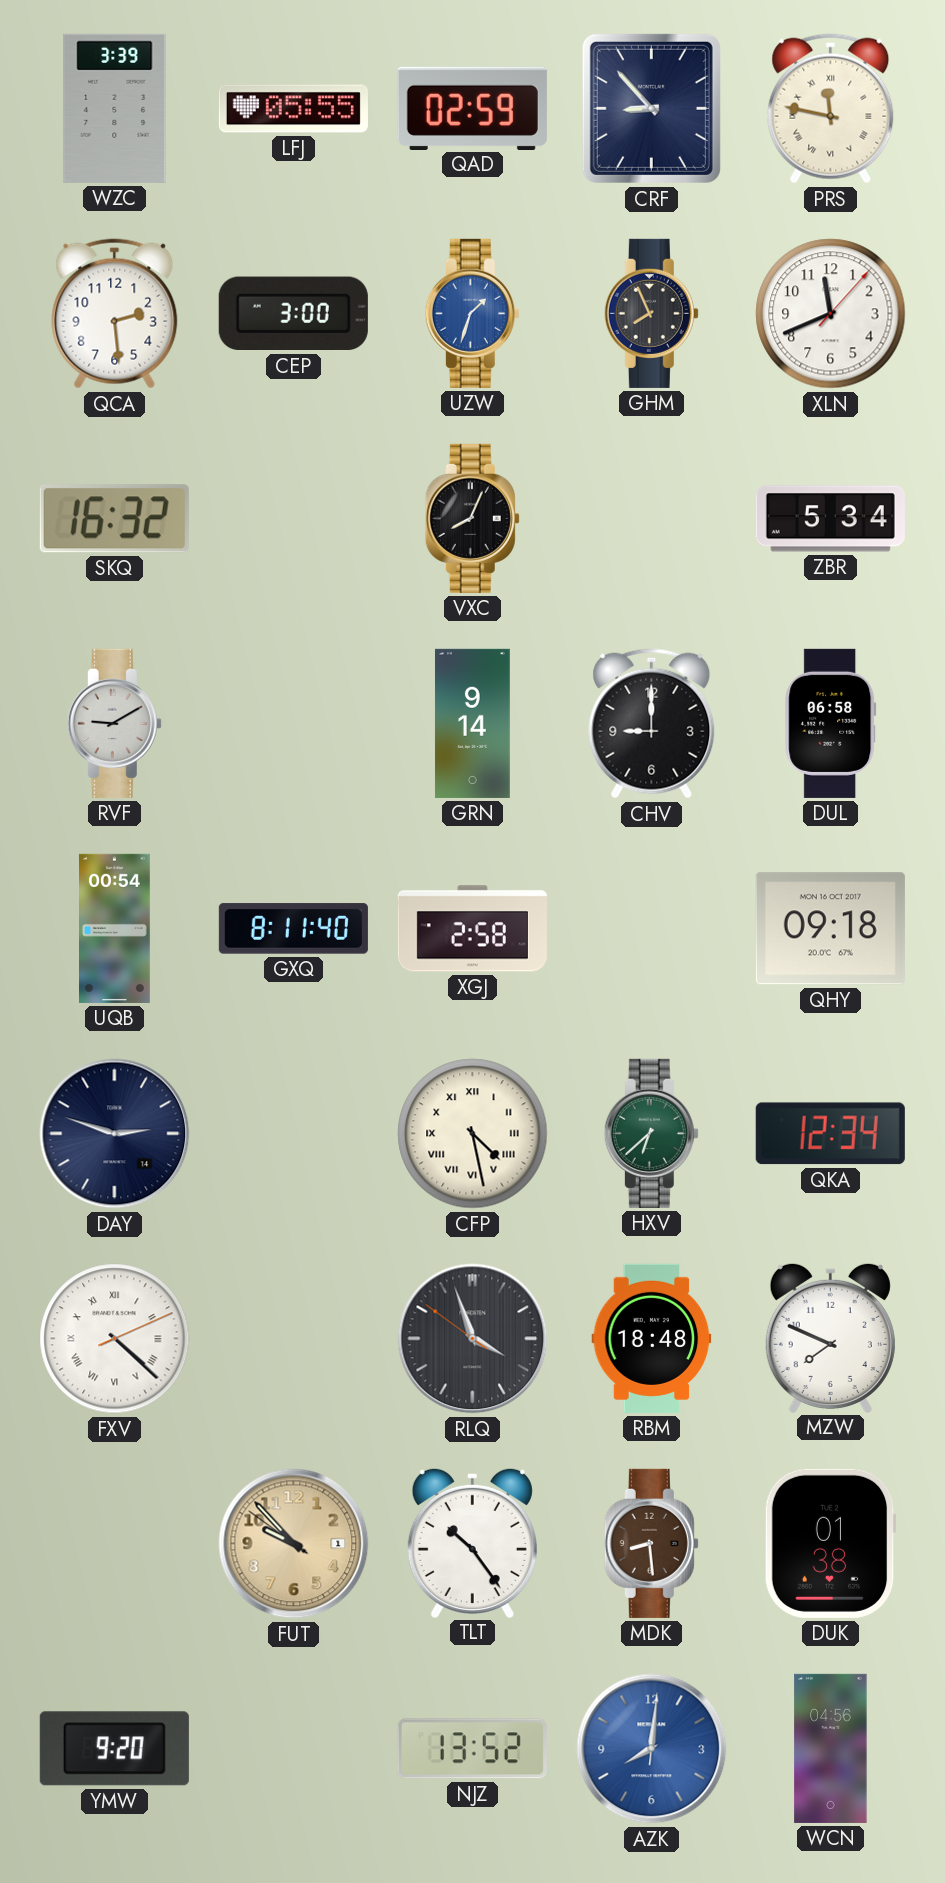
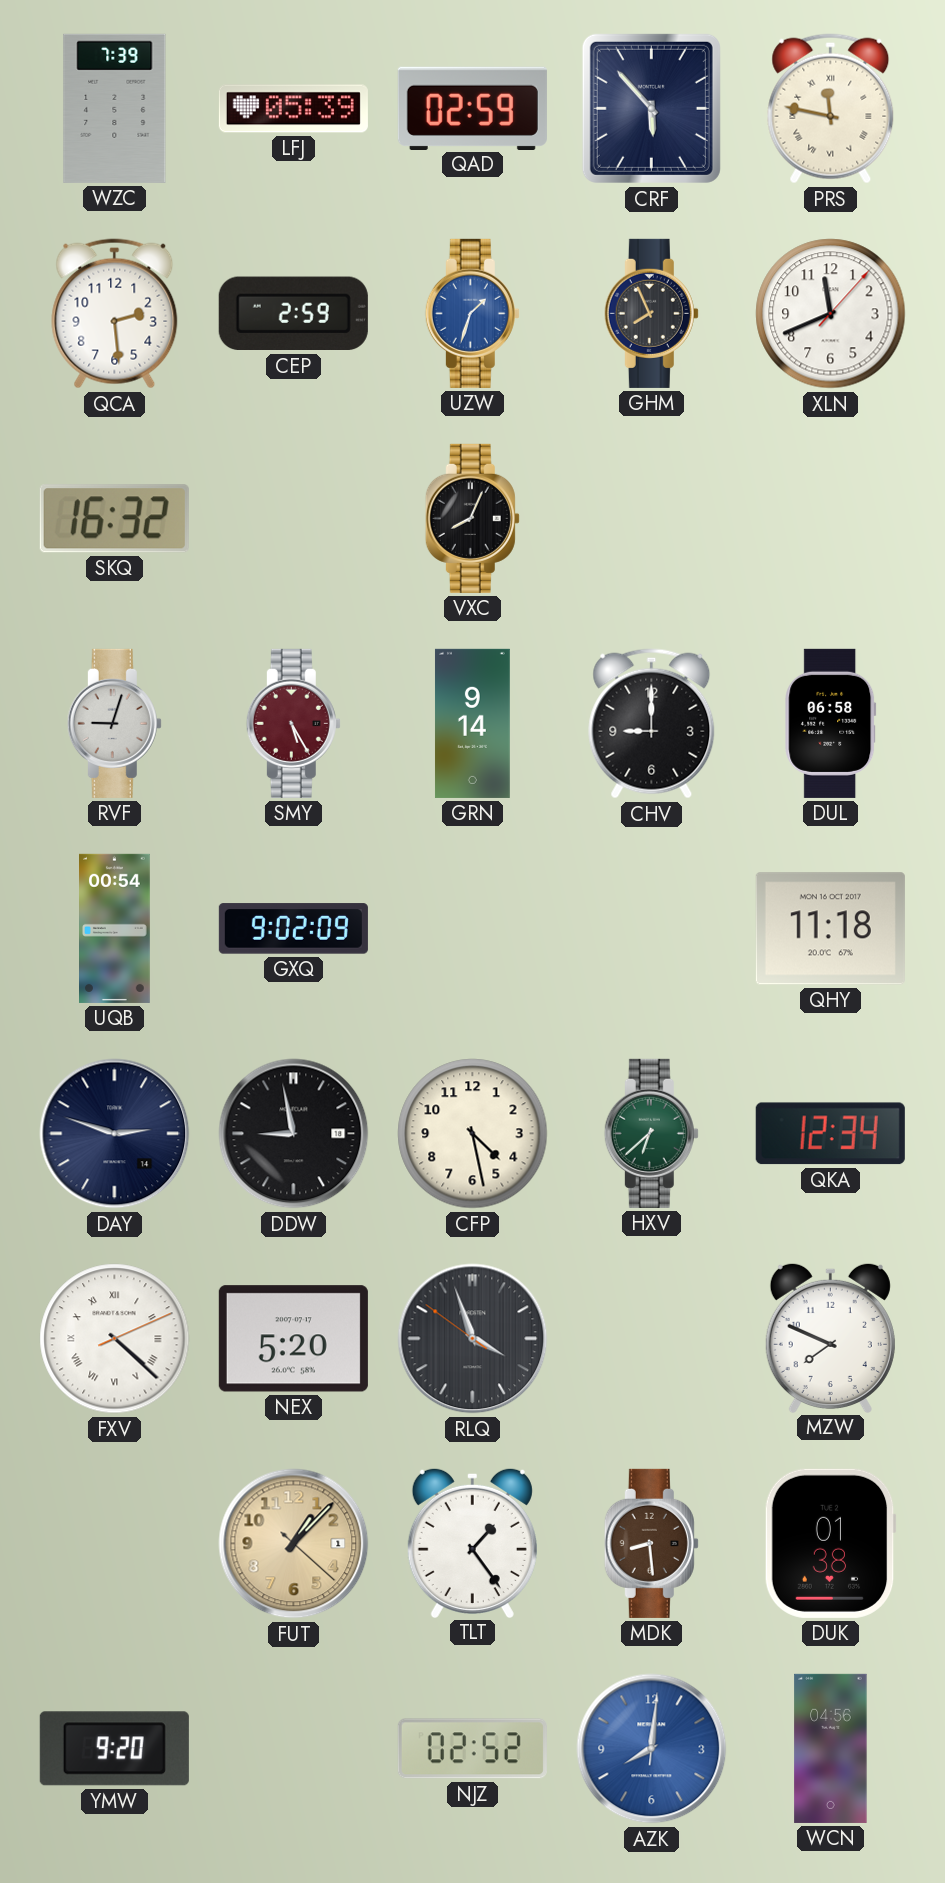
WZC: 3:39 -> 7:39 (115, 108)
LFJ: 05:55 -> 05:39 (293, 109)
CRF: 8:53 -> 5:53 (651, 108)
CEP: 3:00 -> 2:59 (293, 314)
ZBR: 5:34 -> none (830, 519)
RVF: 9:10 -> 9:03 (114, 723)
SMY: none -> 5:25 (293, 723)
GXQ: 8:11 -> 9:02 (293, 929)
XGJ: 2:58 -> none (472, 929)
QHY: 09:18 -> 11:18 (830, 929)
DDW: none -> 8:58 (294, 1134)
CFP numerals: Roman -> Arabic (473, 1134)
NEX: none -> 5:20 (293, 1339)
RBM: 18:48 -> none (652, 1338)
FUT: 9:52 -> 1:07 (294, 1544)
TLT: 10:24 -> 1:24 (472, 1542)
NJZ: 13:52 -> 02:52 (472, 1749)
